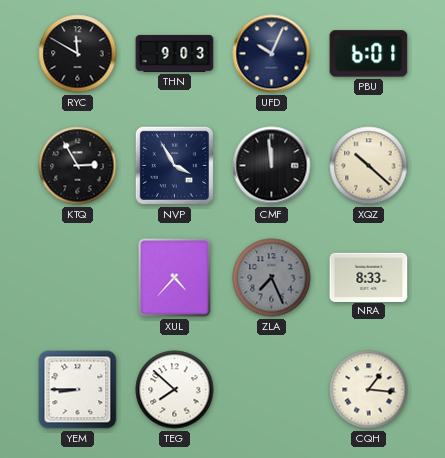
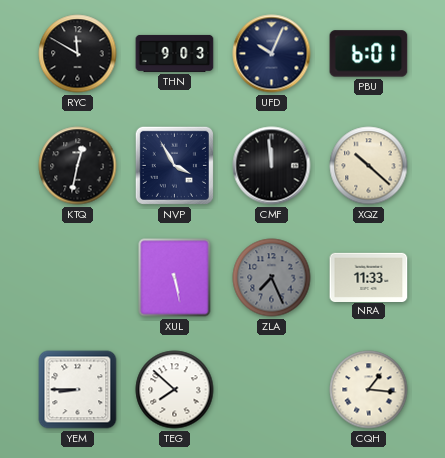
KTQ: 2:55 -> 12:32 (78, 166)
XUL: 4:37 -> 5:28 (175, 278)
NRA: 8:33 -> 11:33 (369, 277)
